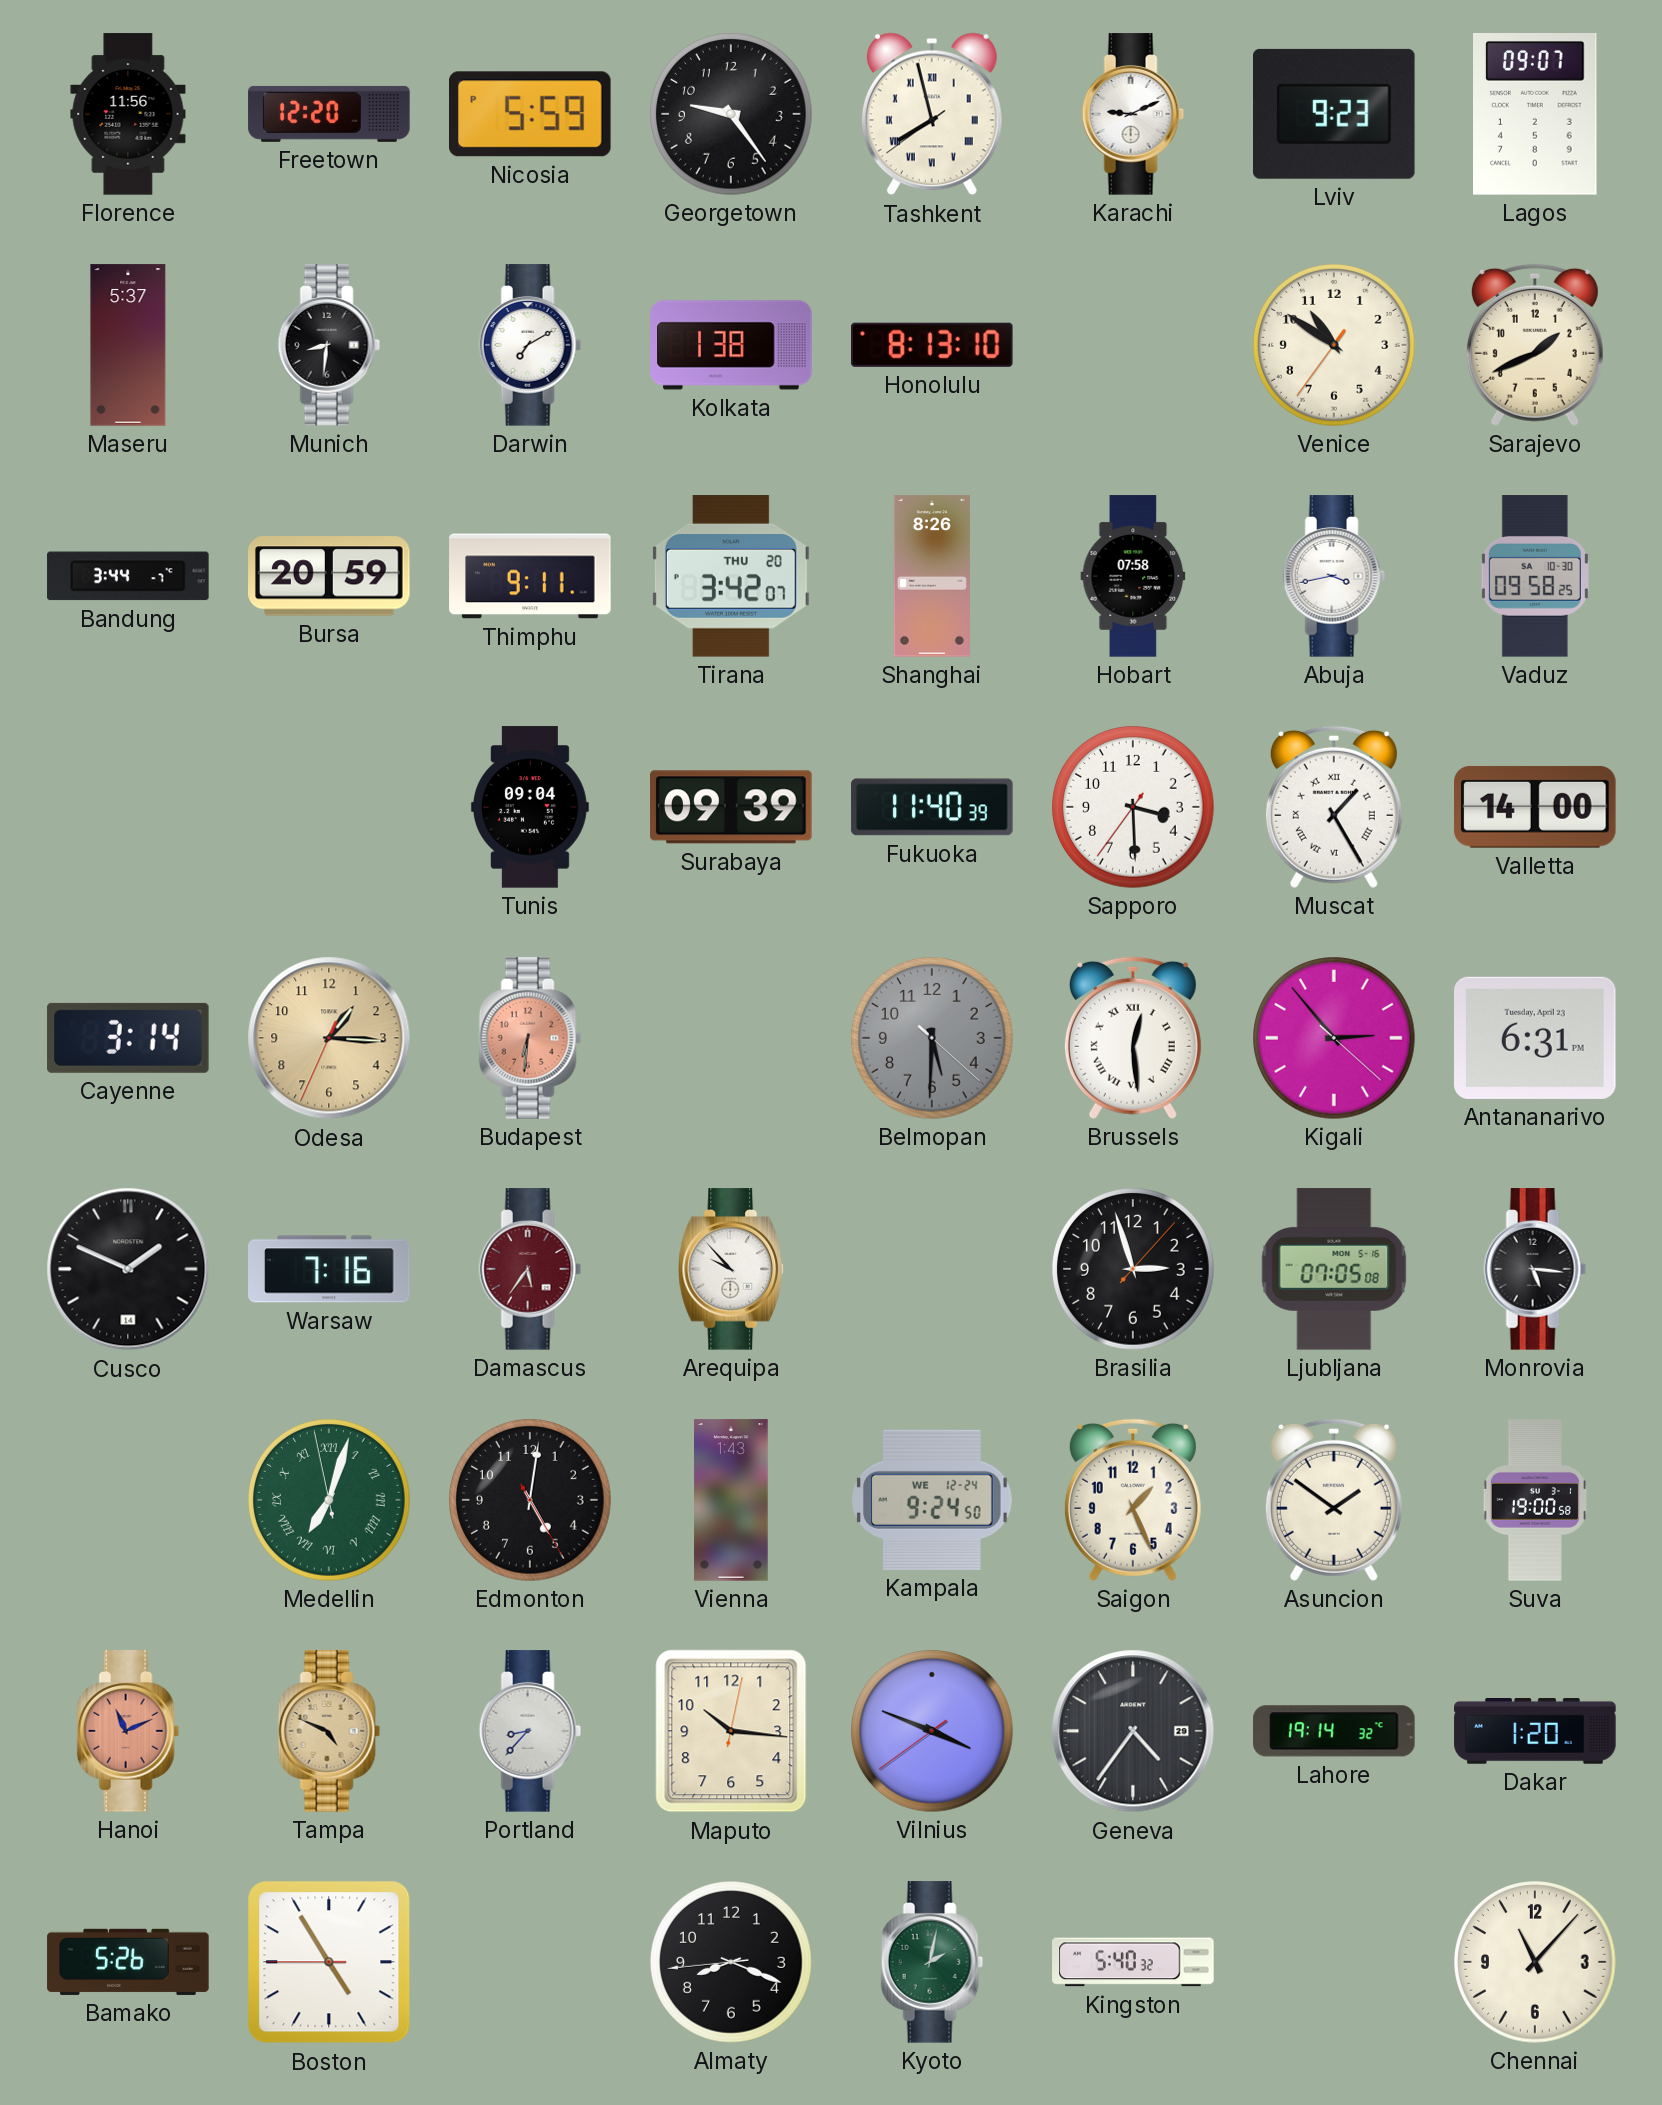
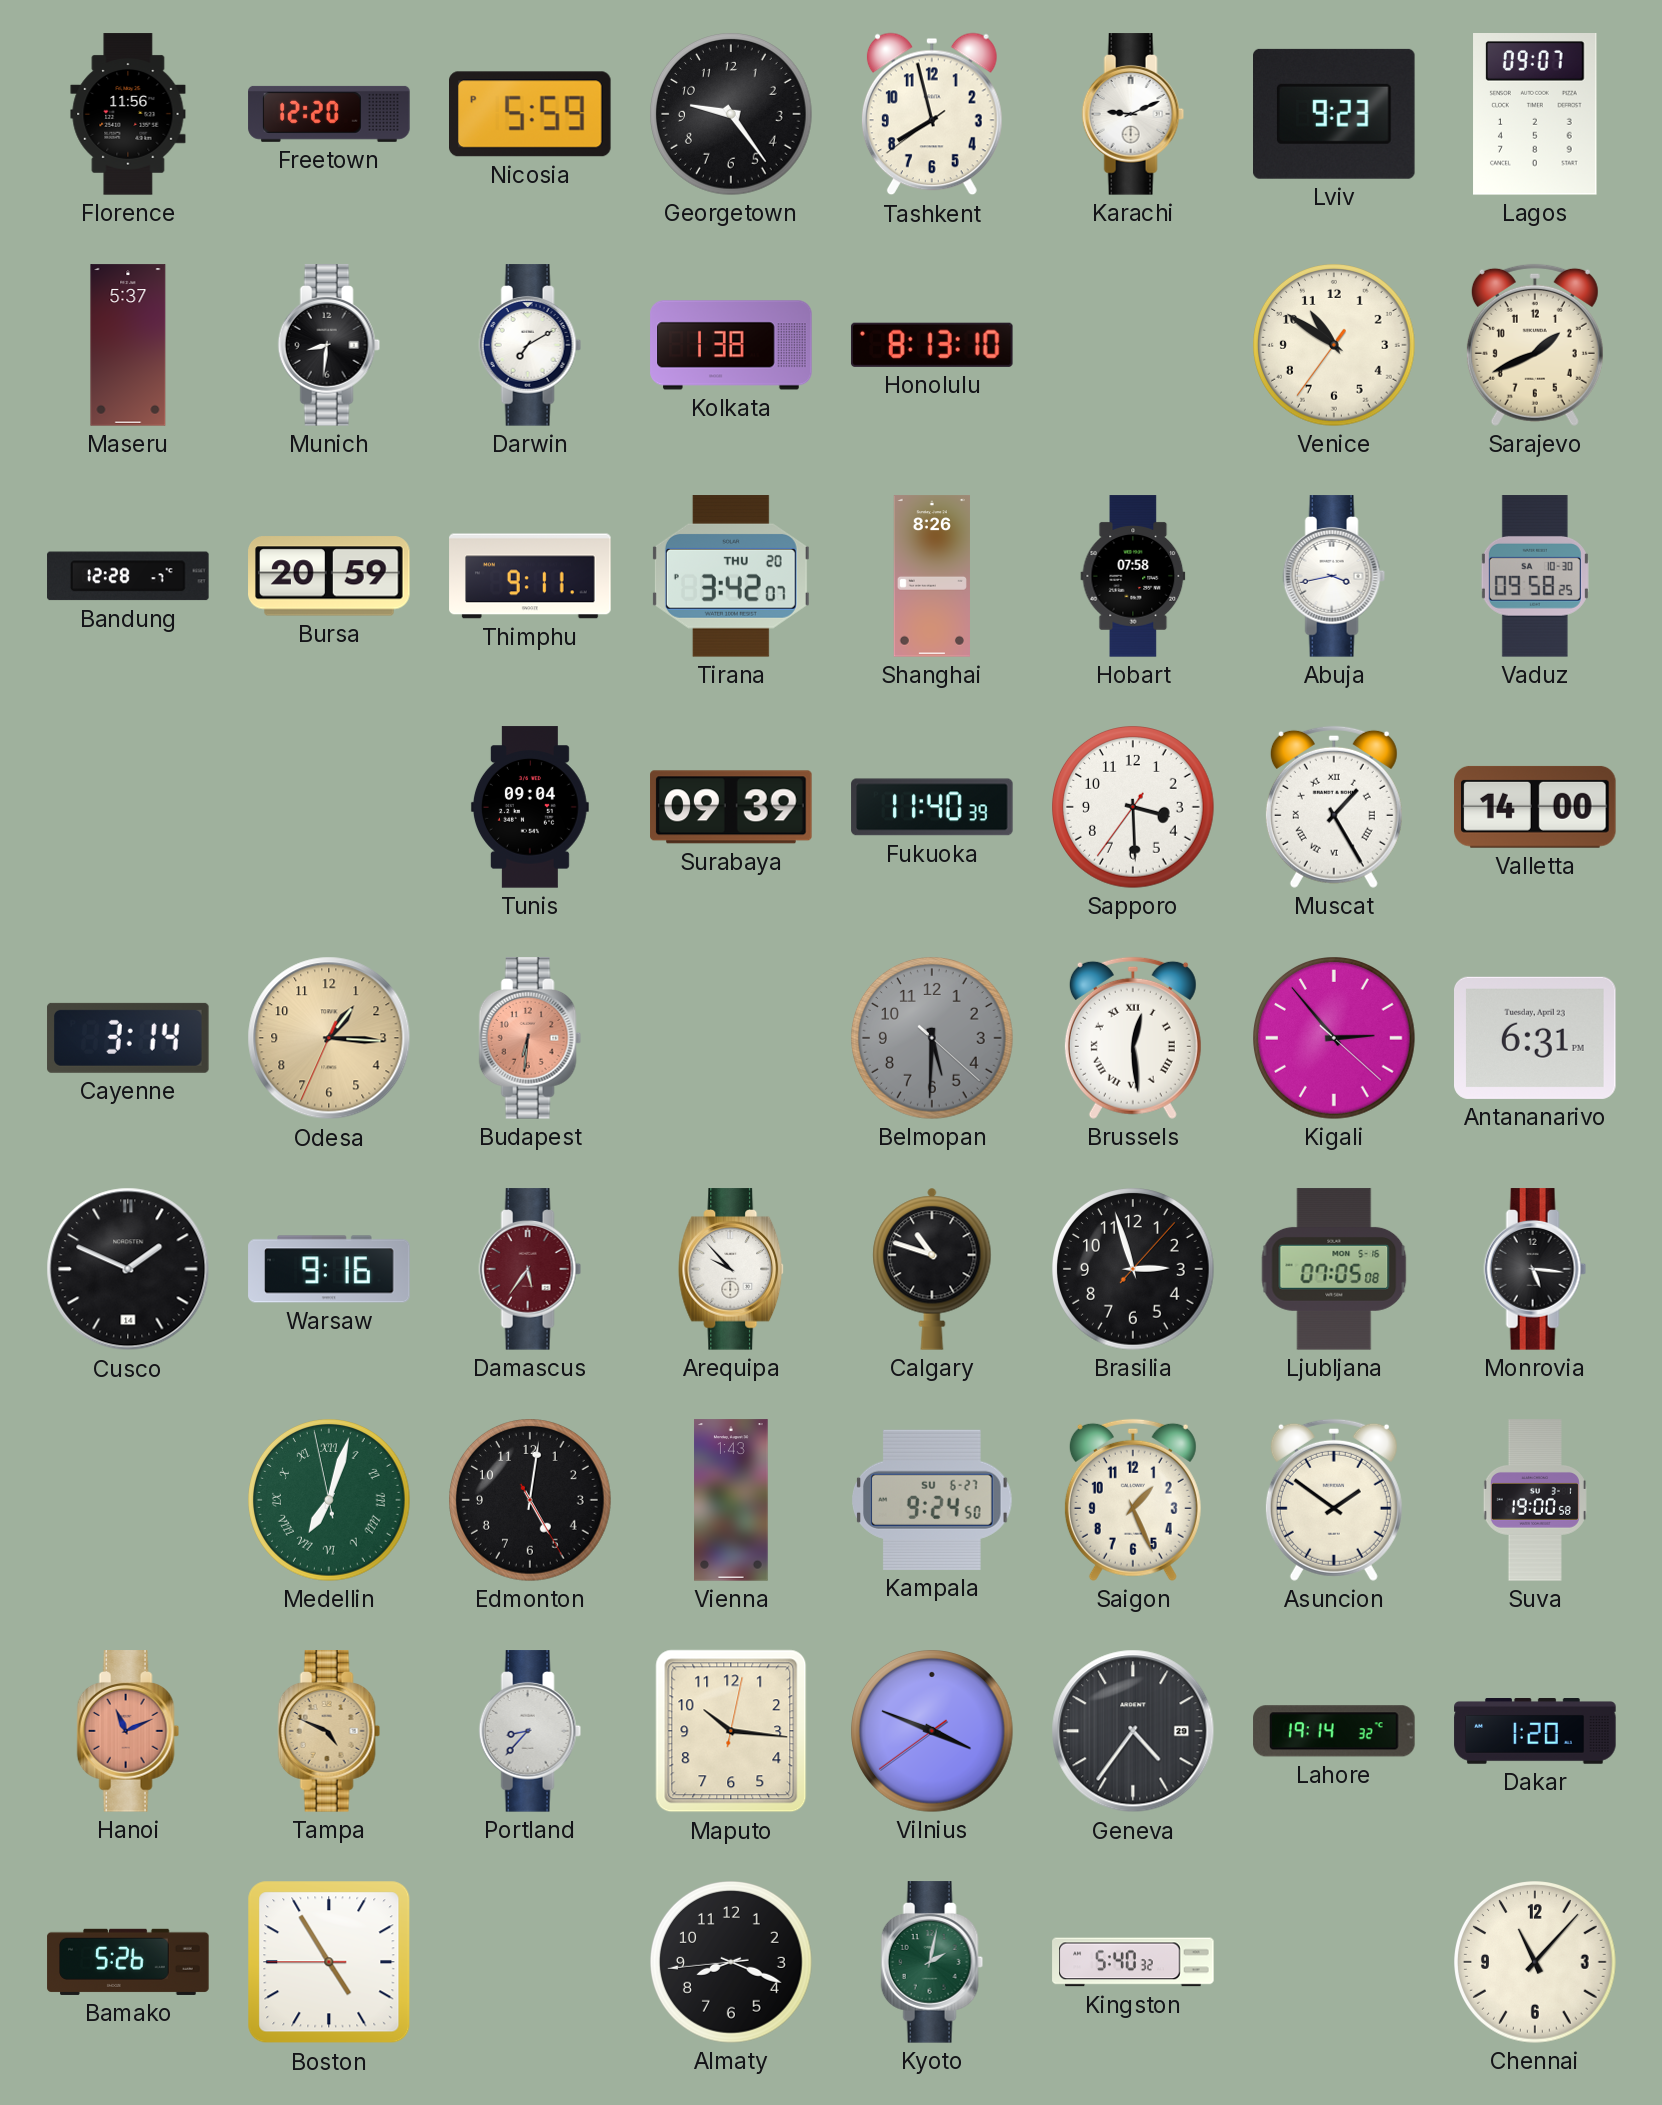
Tashkent numerals: Roman -> Arabic (932, 114)
Bandung: 3:44 -> 12:28 (128, 576)
Warsaw: 7:16 -> 9:16 (329, 1269)
Calgary: none -> 10:48 (932, 1269)
Kampala date: WE 12-24 -> SU 6-27 (932, 1500)
